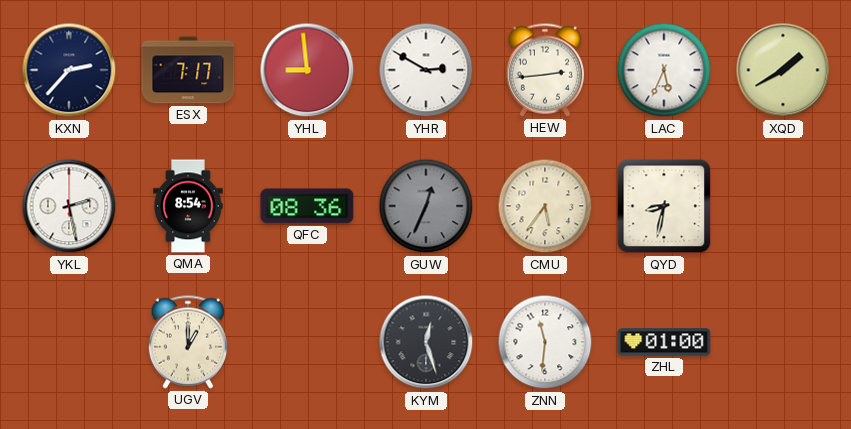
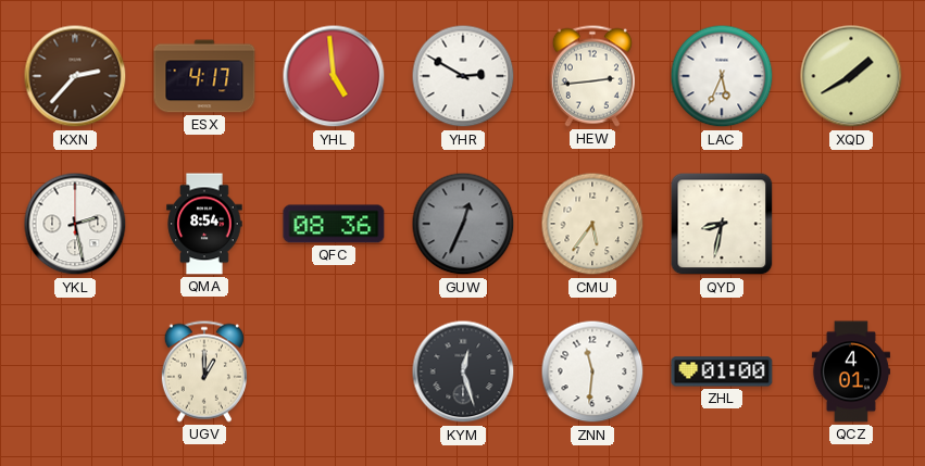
KXN dial: navy -> brown (75, 76)
ESX: 7:17 -> 4:17 (204, 76)
YHL: 8:59 -> 4:59 (334, 76)
QCZ: none -> 4:01 (851, 371)
